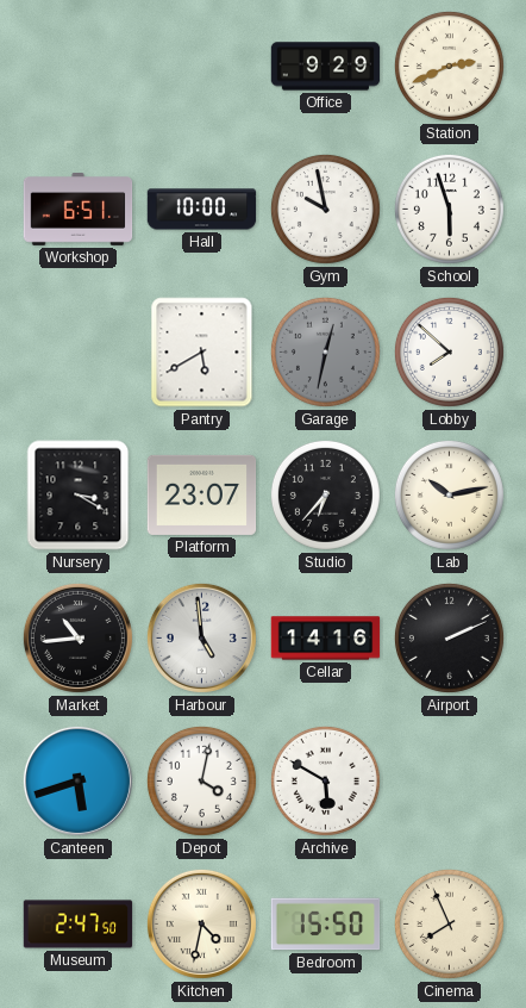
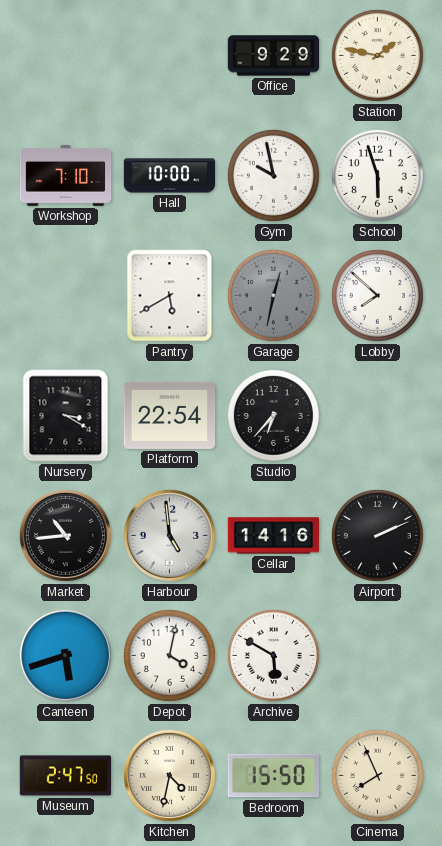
Station: 2:41 -> 1:47 (377, 55)
Workshop: 6:51 -> 7:10 (66, 176)
Platform: 23:07 -> 22:54 (170, 415)
Lab: 10:13 -> none (449, 494)
